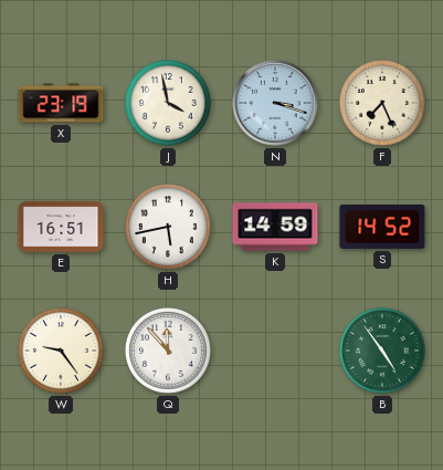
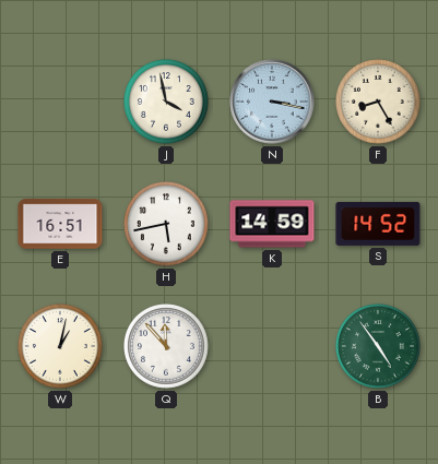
X: 23:19 -> none (61, 103)
N: 3:18 -> 3:17 (272, 102)
F: 7:26 -> 8:25 (379, 103)
W: 9:24 -> 1:02 (61, 347)
